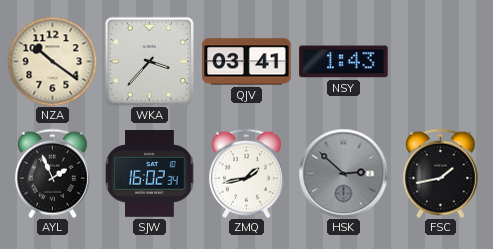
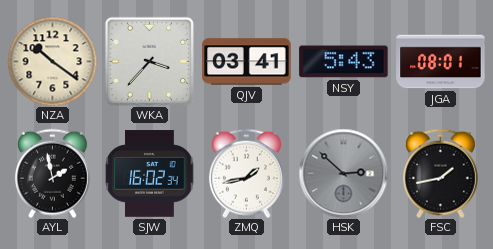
NSY: 1:43 -> 5:43 (344, 62)
JGA: none -> 08:01 (441, 62)
AYL: 1:56 -> 1:58 (52, 173)
